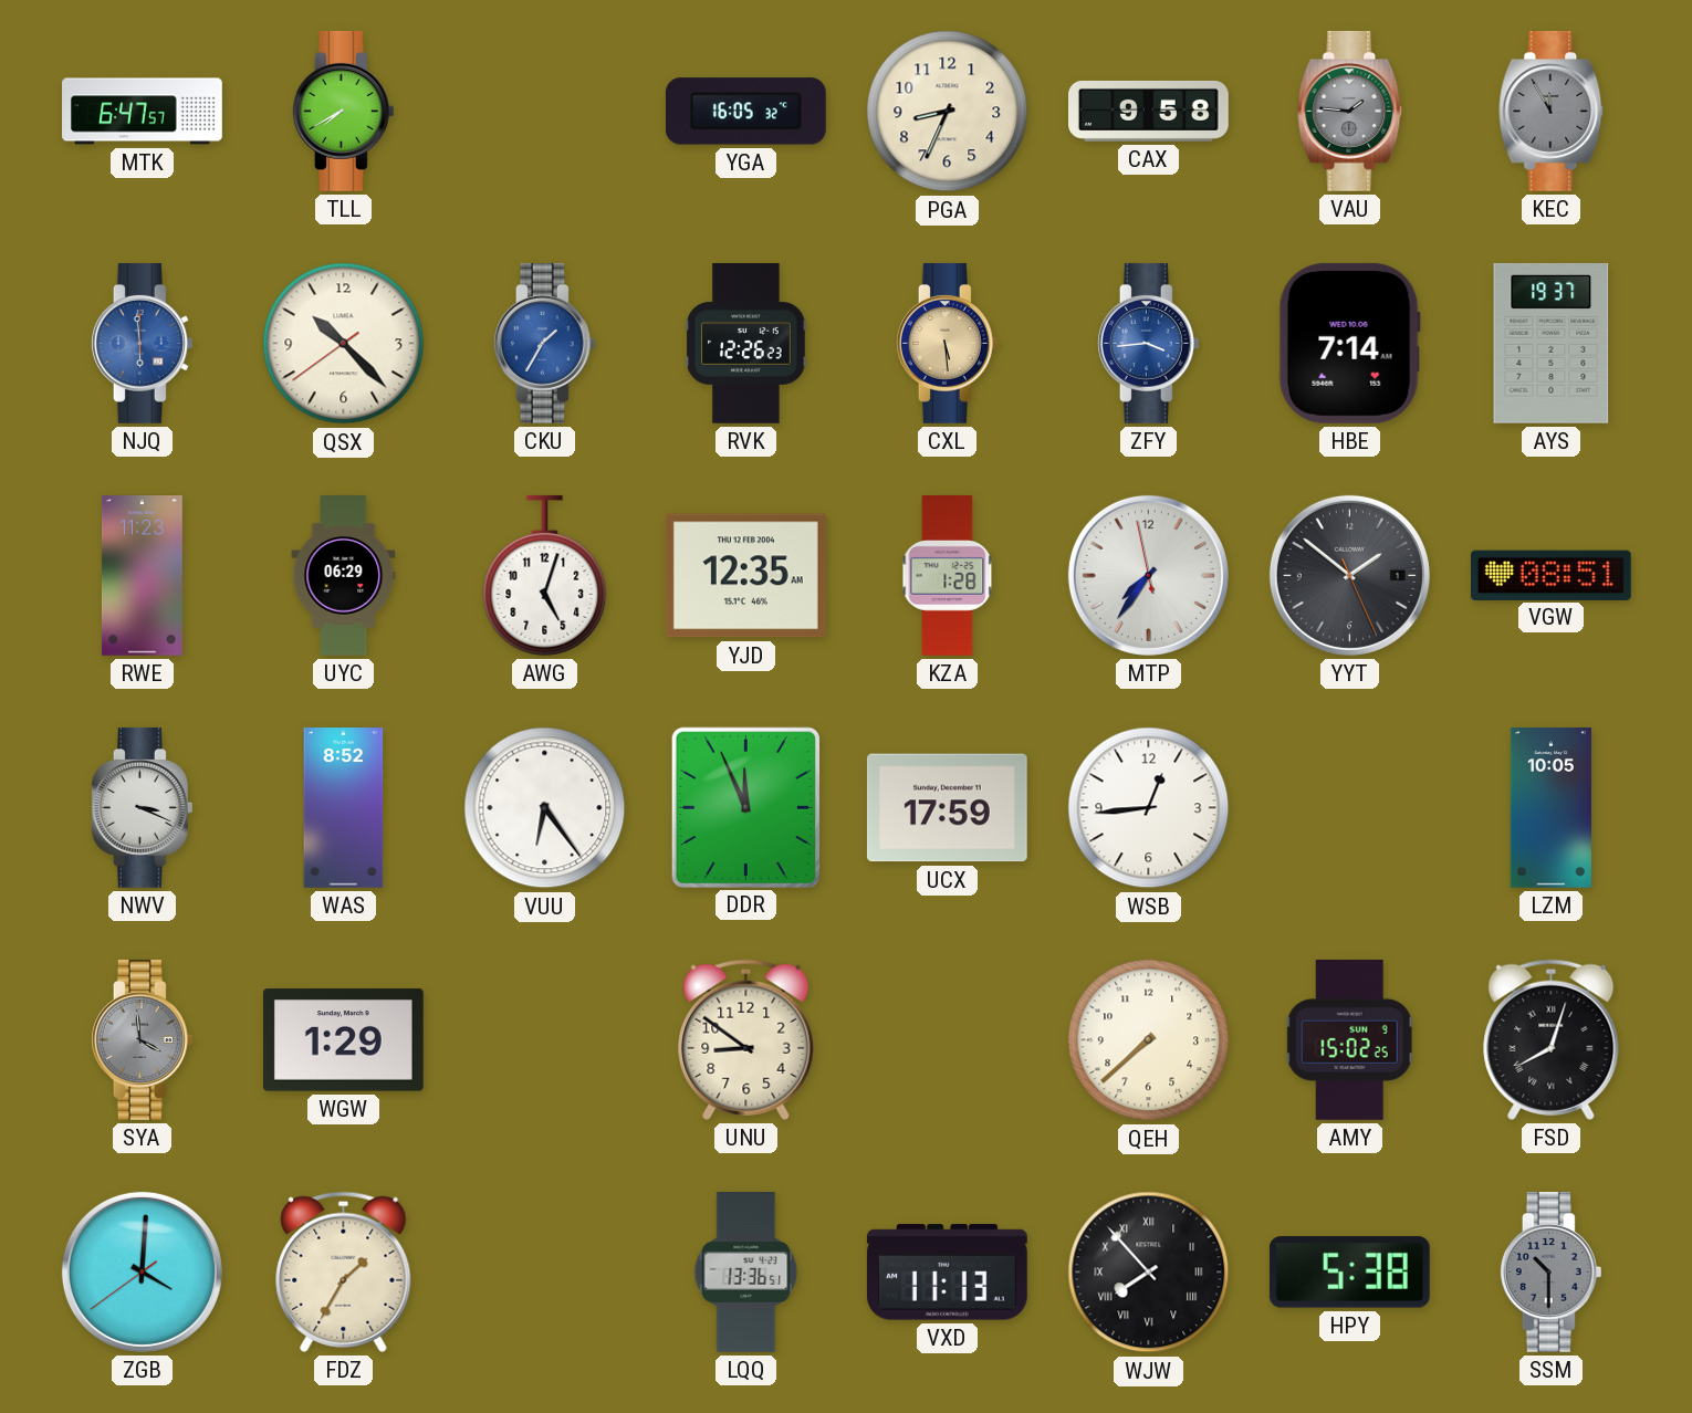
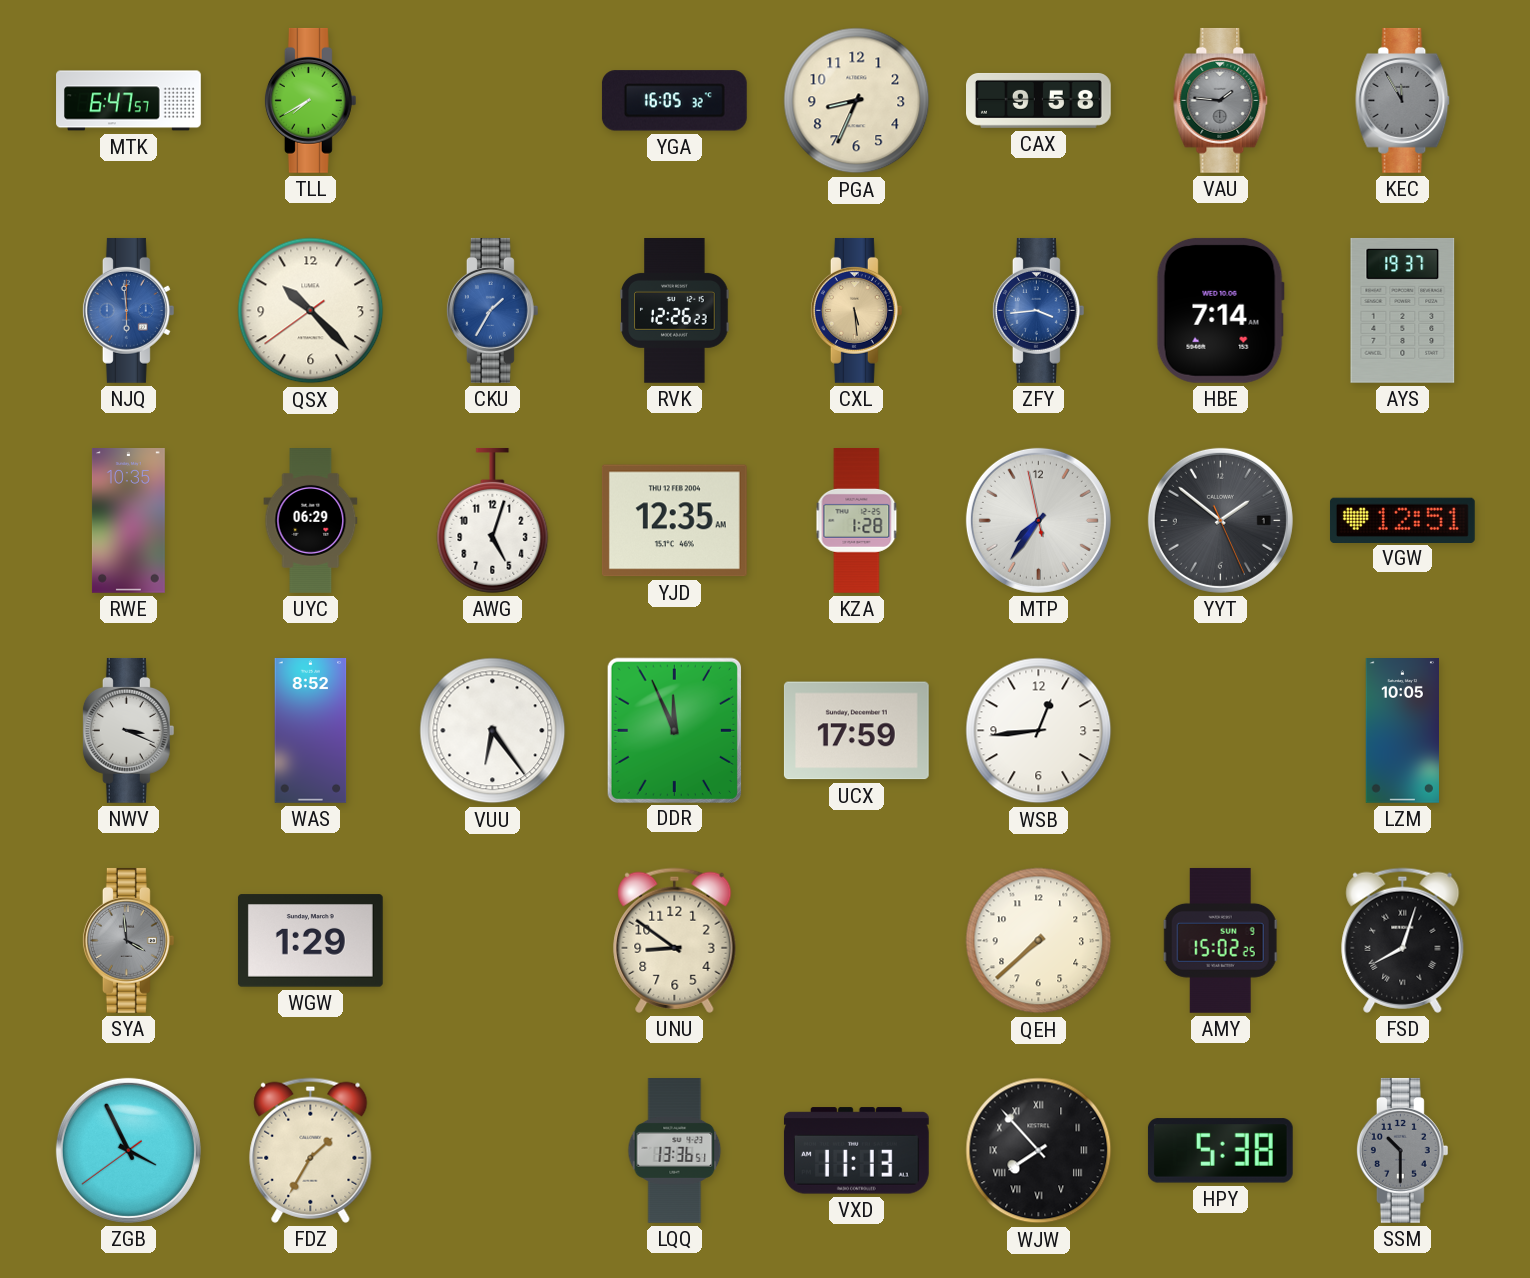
RWE: 11:23 -> 10:35 (128, 521)
VGW: 08:51 -> 12:51 (1402, 520)
ZGB: 4:00 -> 3:55 (128, 1150)
